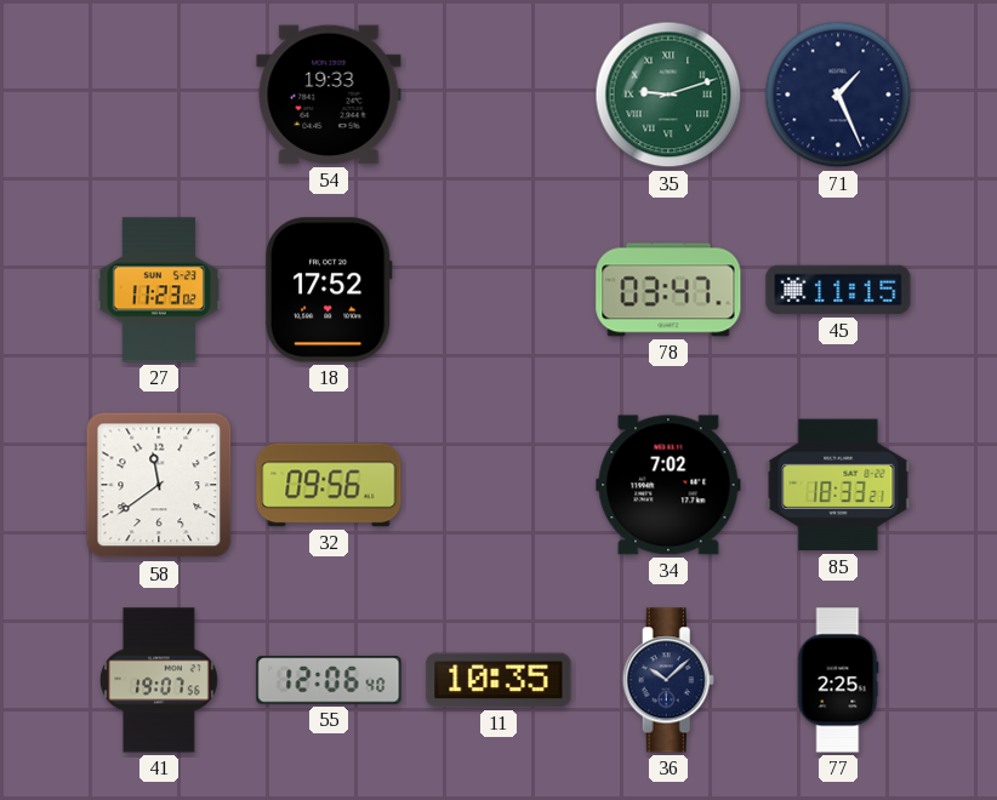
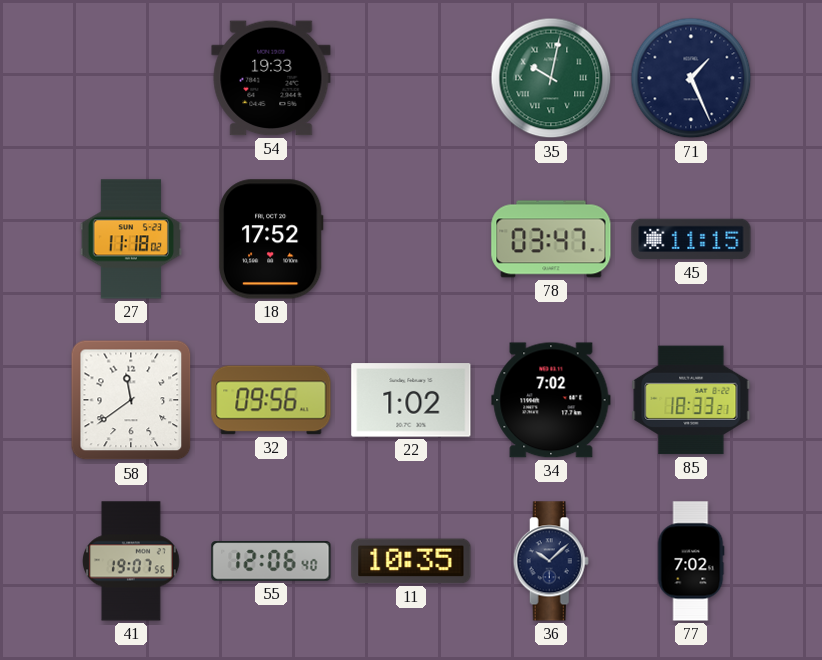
35: 9:12 -> 10:02 (551, 78)
27: 11:23 -> 11:18 (131, 239)
22: none -> 1:02 (411, 400)
77: 2:25 -> 7:02 (691, 561)
